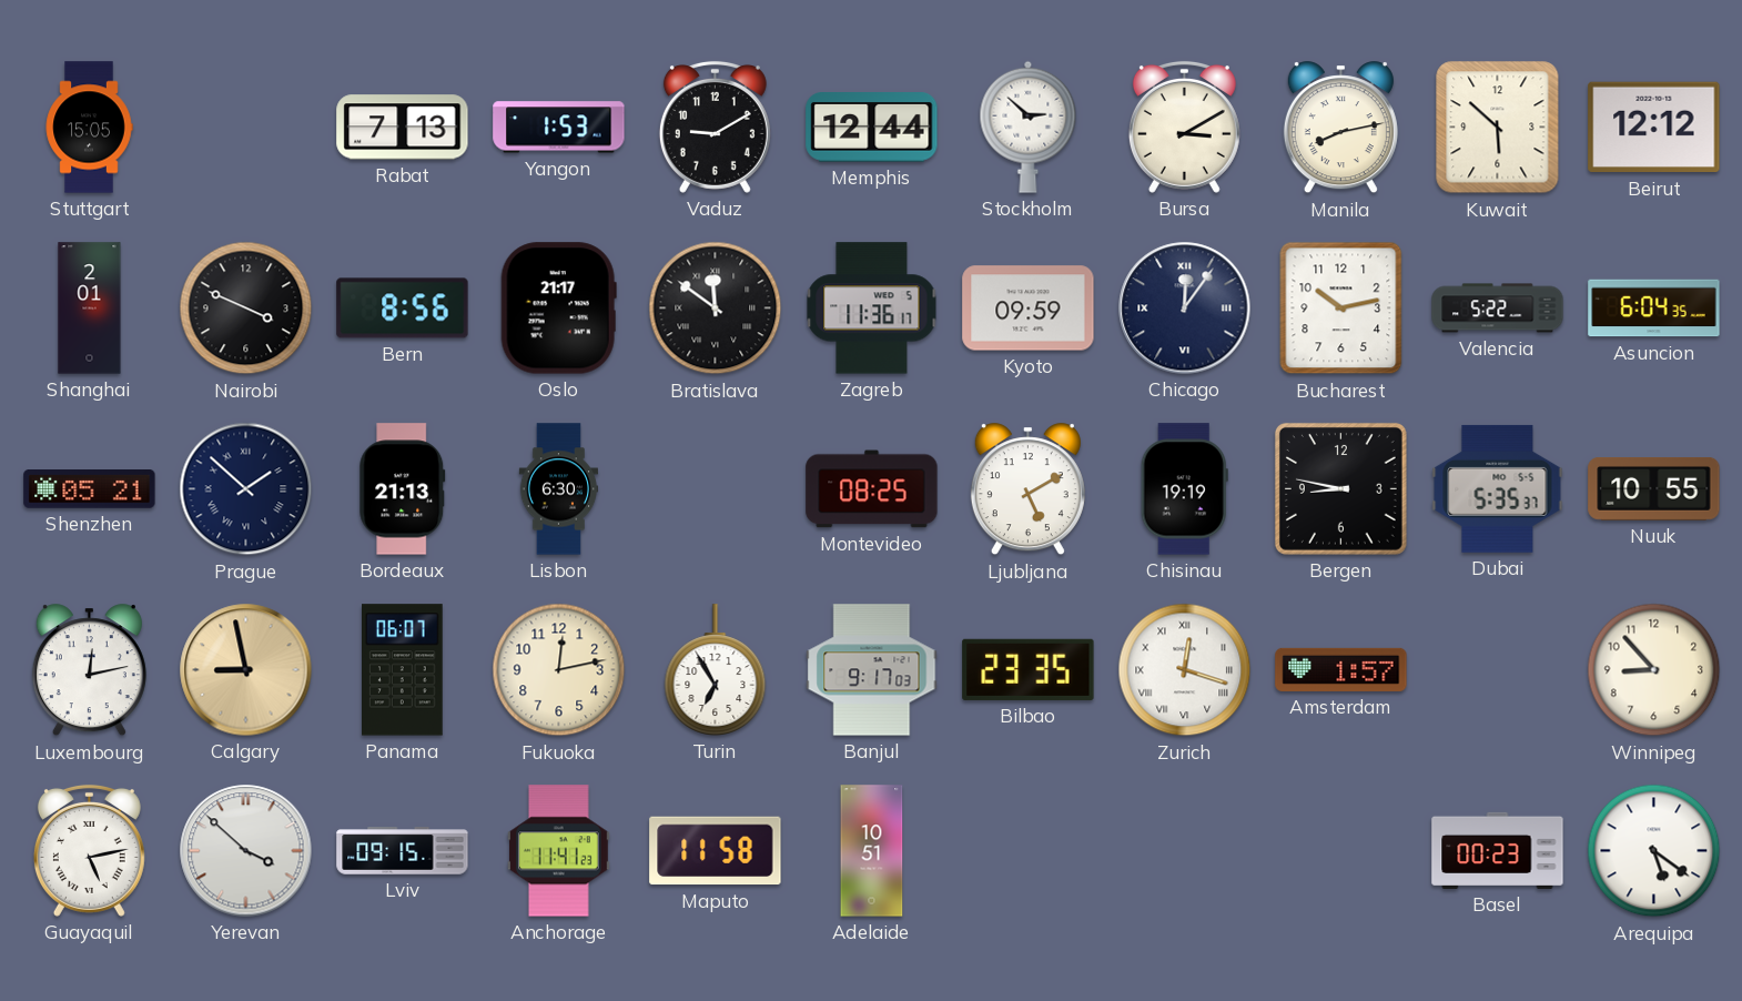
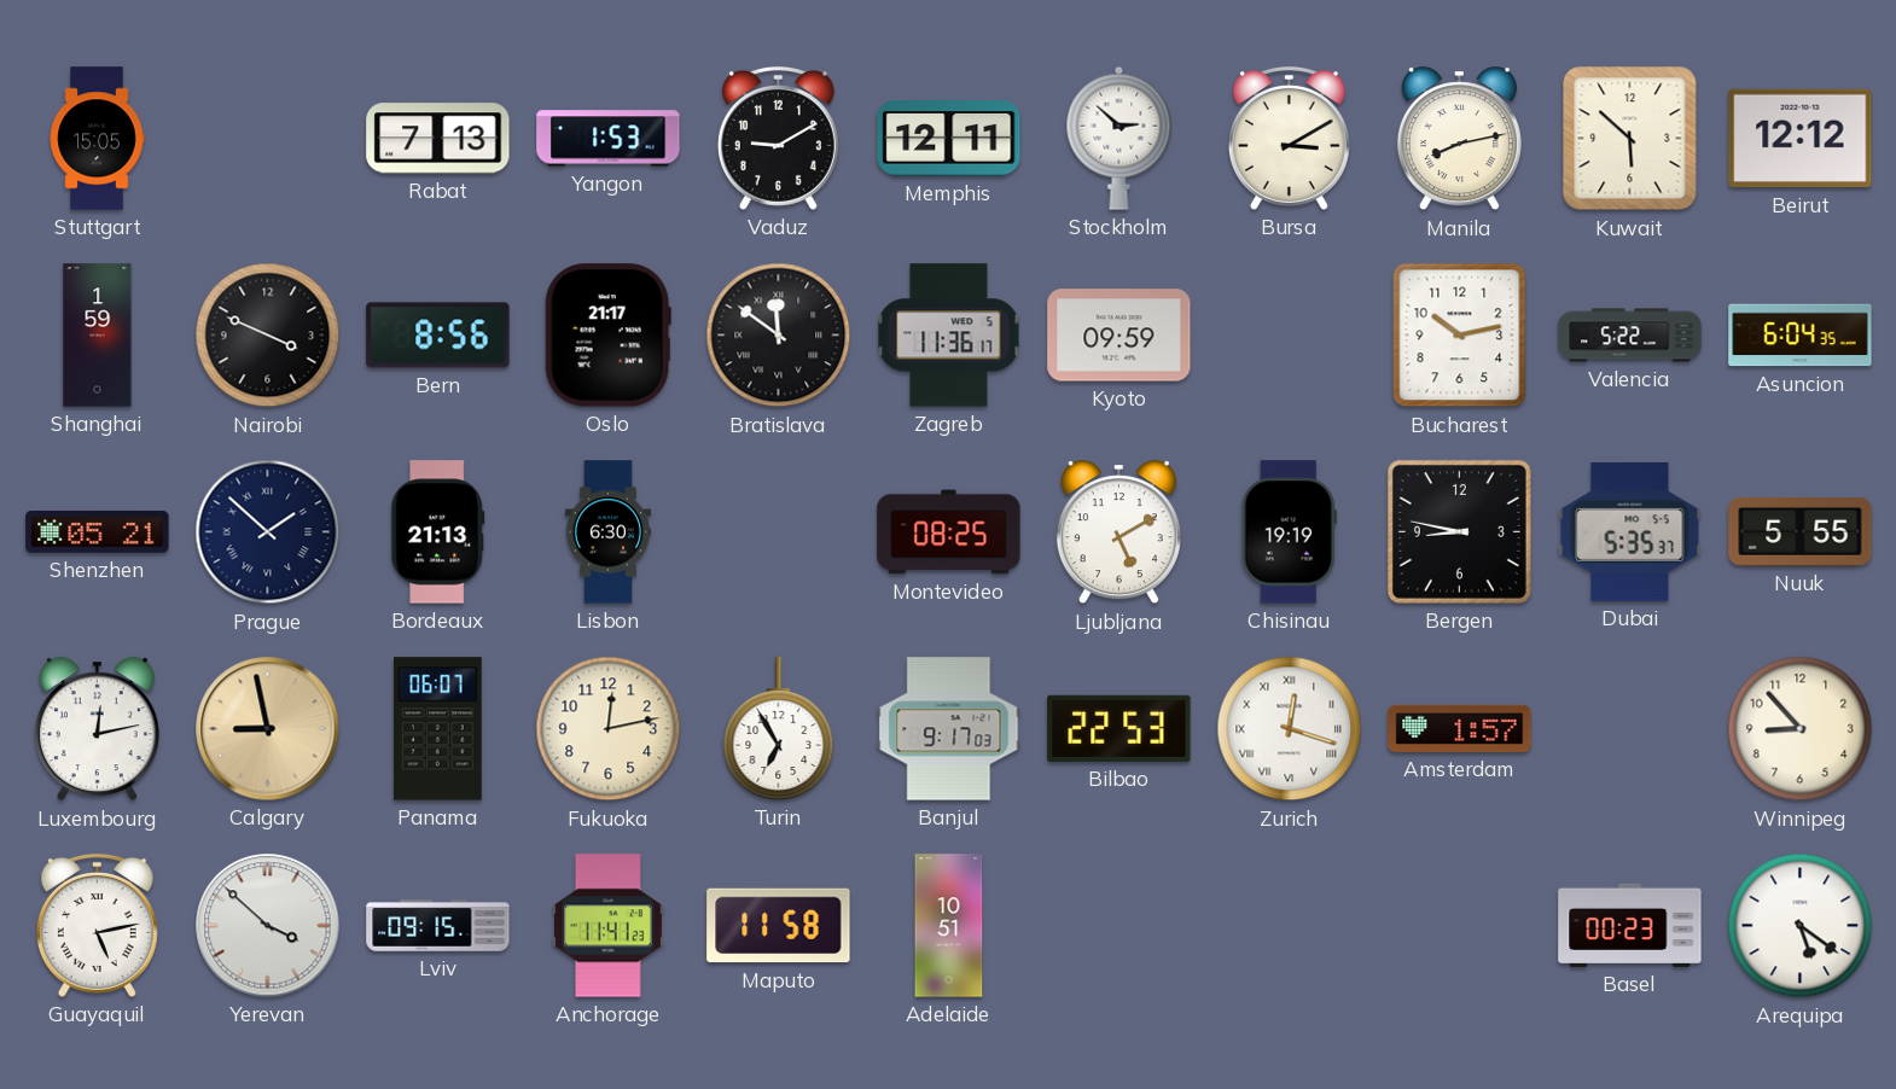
Memphis: 12:44 -> 12:11 (949, 139)
Shanghai: 2:01 -> 1:59 (98, 336)
Chicago: 12:06 -> none (1185, 309)
Nuuk: 10:55 -> 5:55 (1801, 532)
Bilbao: 23:35 -> 22:53 (1119, 728)
